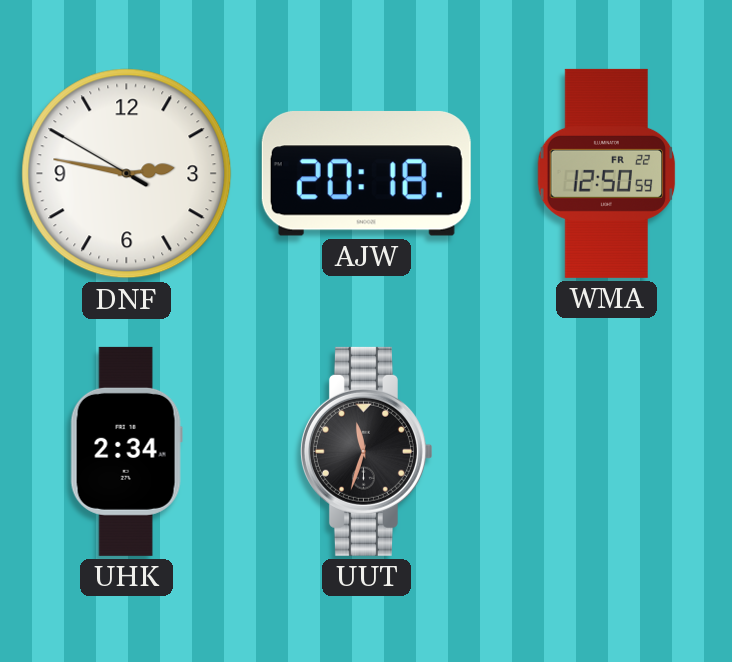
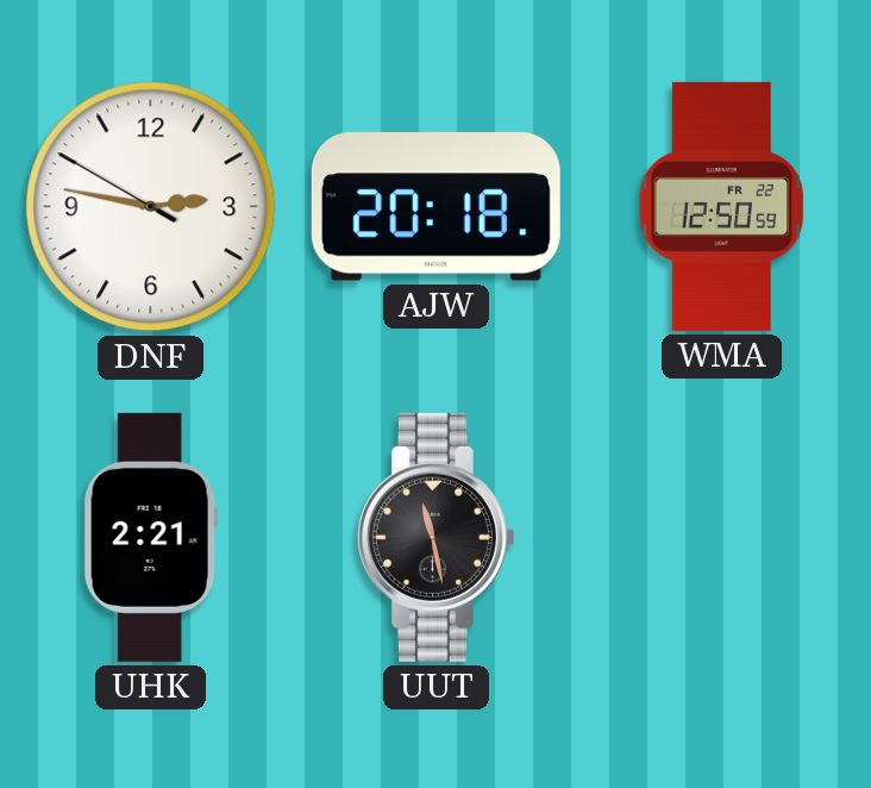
UHK: 2:34 -> 2:21 (150, 537)
UUT: 11:33 -> 11:28 (435, 537)
